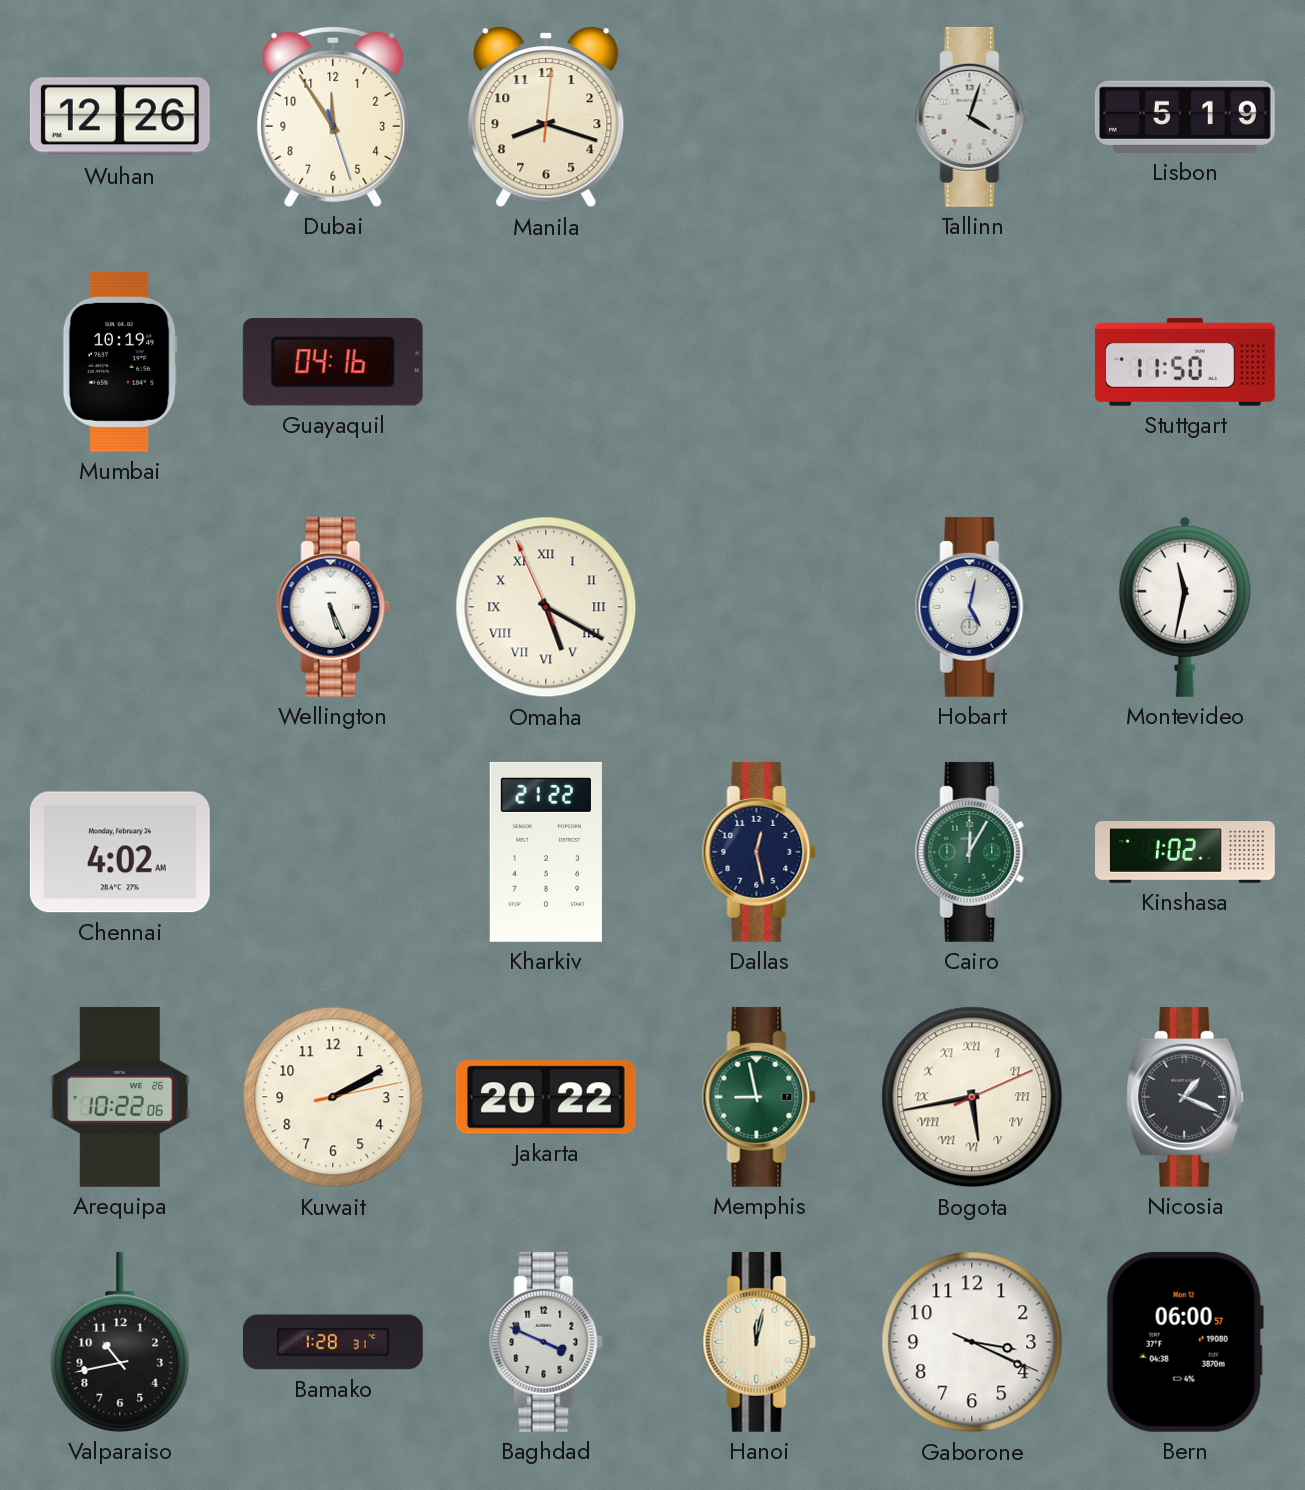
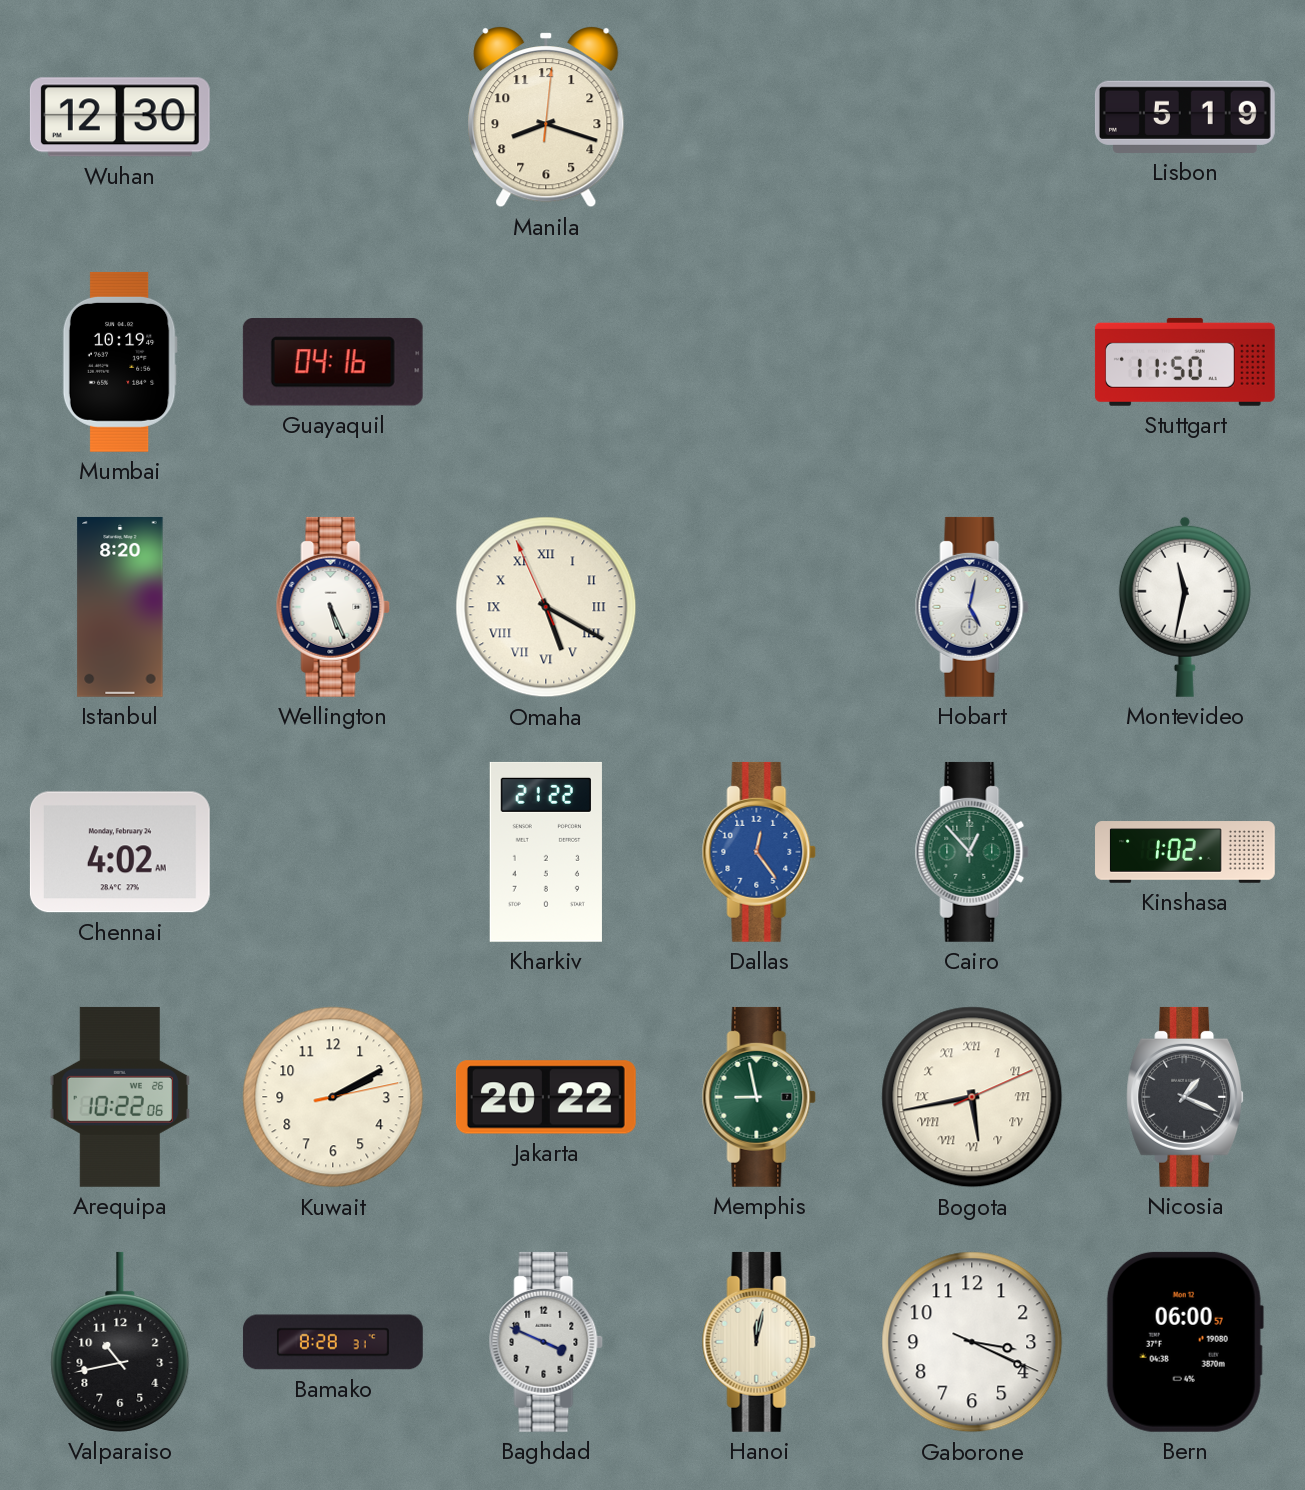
Wuhan: 12:26 -> 12:30 (120, 117)
Dubai: 11:54 -> none (333, 117)
Tallinn: 4:03 -> none (972, 117)
Istanbul: none -> 8:20 (120, 607)
Dallas: 12:28 -> 12:24 (759, 852)
Dallas dial: navy -> blue (759, 852)
Cairo: 12:05 -> 12:53 (972, 852)
Bamako: 1:28 -> 8:28 (333, 1342)
